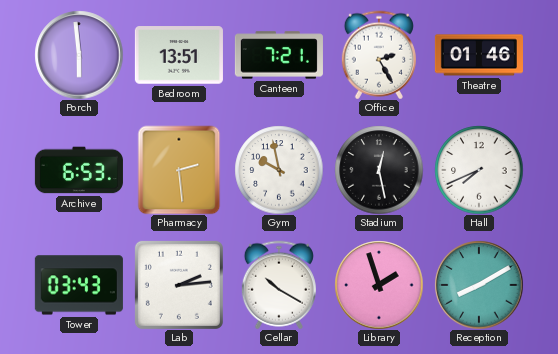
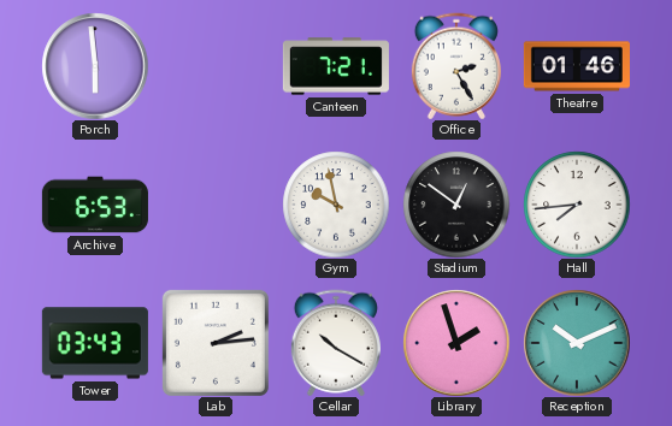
Bedroom: 13:51 -> none (179, 55)
Pharmacy: 2:29 -> none (179, 170)
Stadium: 12:28 -> 12:51 (456, 205)
Hall: 7:41 -> 7:44 (577, 205)
Reception: 8:10 -> 10:11 (577, 343)
